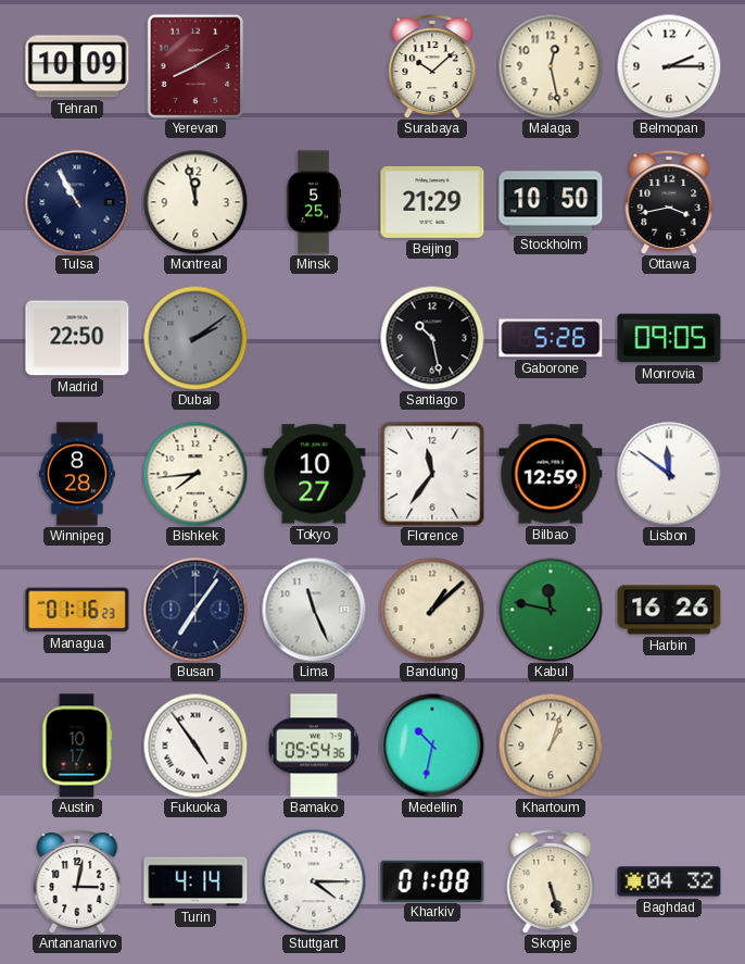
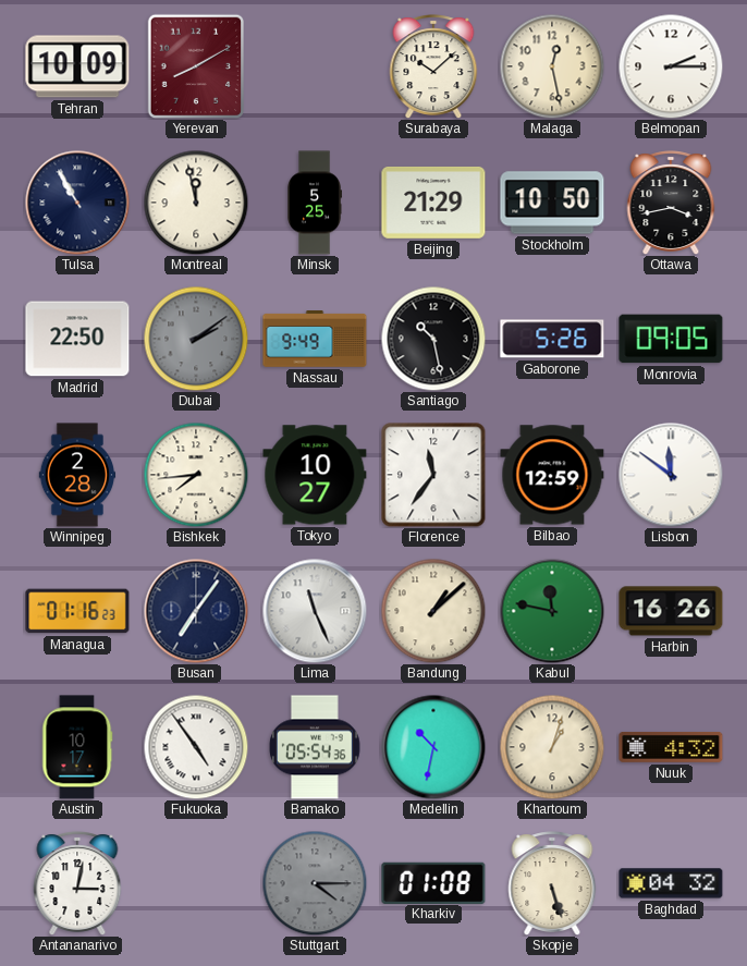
Nassau: none -> 9:49 (315, 339)
Winnipeg: 8:28 -> 2:28 (77, 475)
Nuuk: none -> 4:32 (671, 747)
Turin: 4:14 -> none (195, 881)
Stuttgart dial: white -> grey (315, 883)
